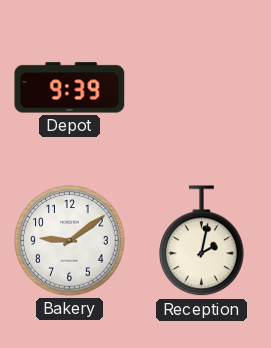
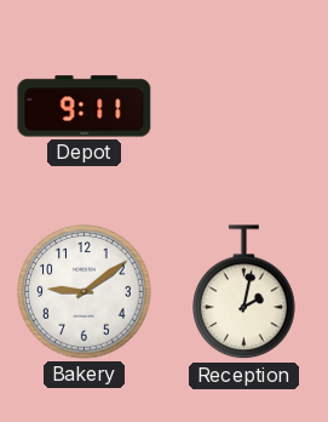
Depot: 9:39 -> 9:11 (85, 107)
